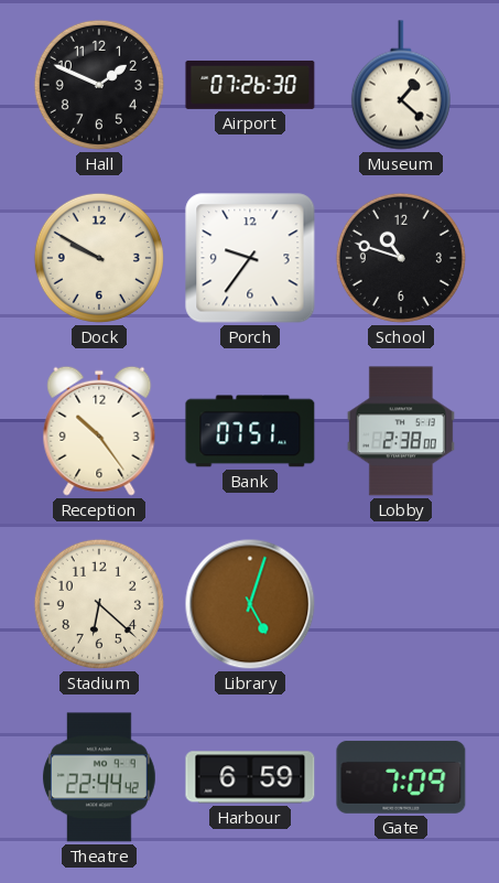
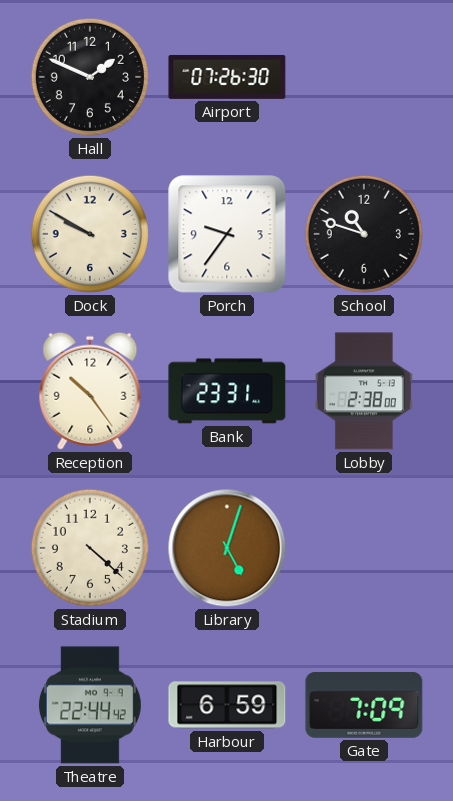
Museum: 1:22 -> none (401, 85)
Bank: 07:51 -> 23:31 (227, 391)
Stadium: 6:22 -> 4:22 (90, 548)
